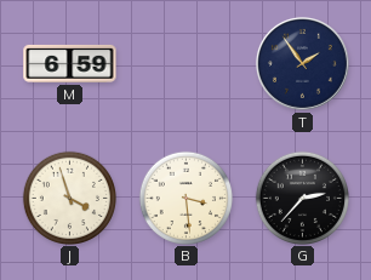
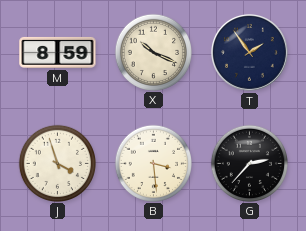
M: 6:59 -> 8:59 (58, 52)
X: none -> 10:19 (153, 52)
